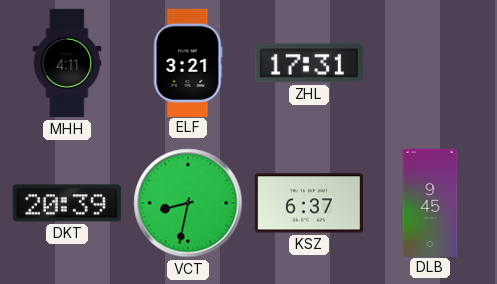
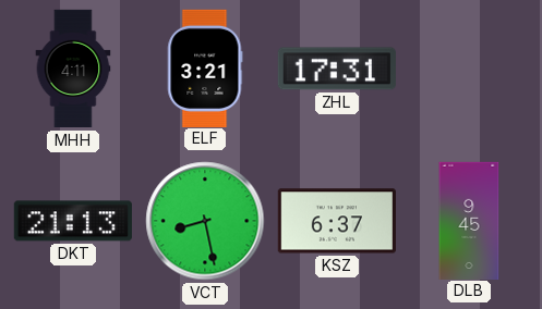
DKT: 20:39 -> 21:13 (73, 221)
VCT: 8:32 -> 8:28 (205, 221)
